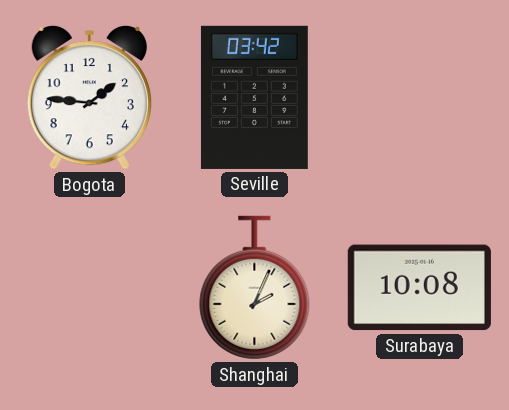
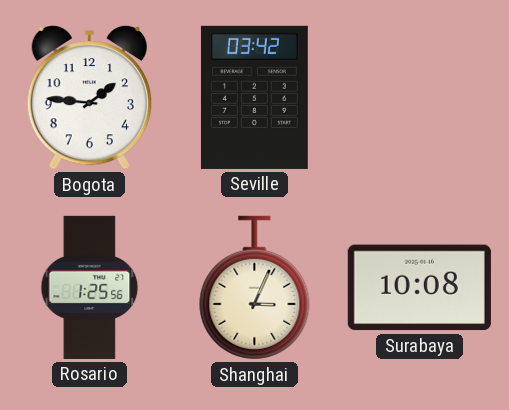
Rosario: none -> 1:25 (90, 287)
Shanghai: 2:04 -> 3:04 (255, 288)
